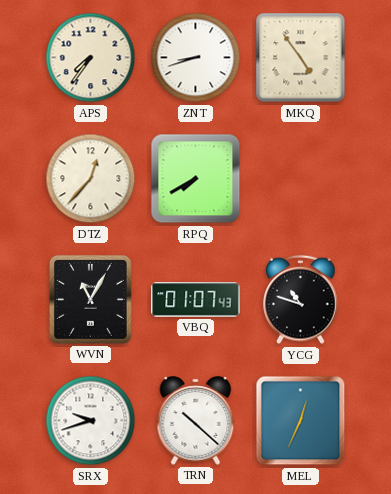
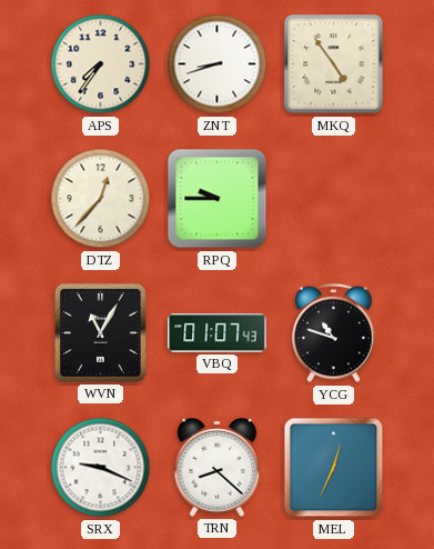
RPQ: 7:40 -> 9:45 (218, 199)
SRX: 9:42 -> 9:19 (101, 468)
TRN: 10:22 -> 8:22 (218, 468)
